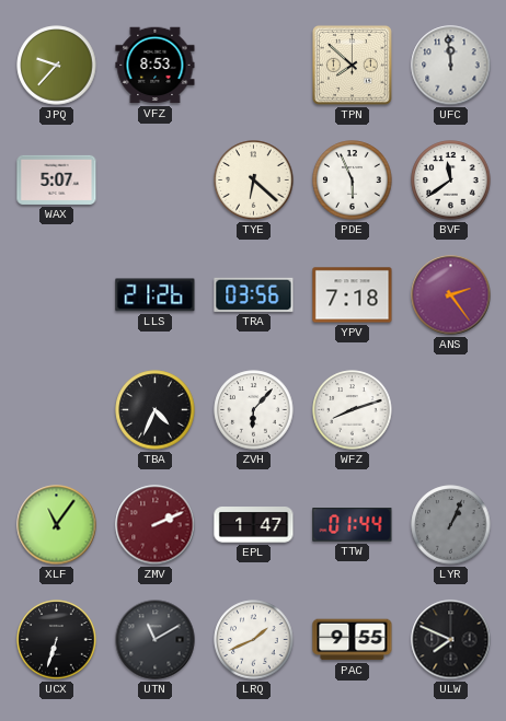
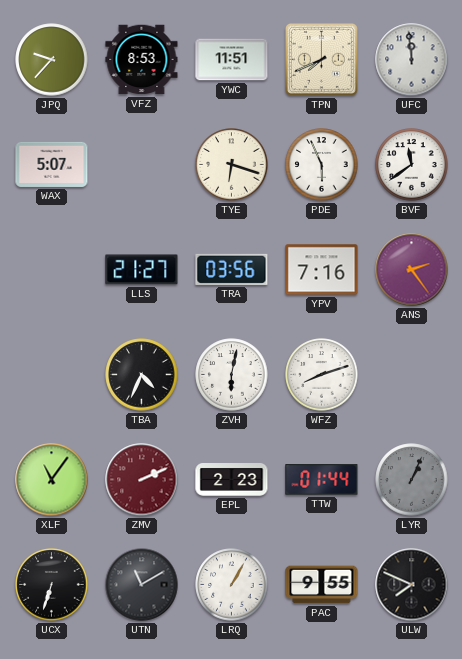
YWC: none -> 11:51 (232, 60)
TPN: 7:52 -> 7:41 (321, 59)
TYE: 6:22 -> 6:18 (232, 165)
LLS: 21:26 -> 21:27 (142, 270)
YPV: 7:18 -> 7:16 (322, 270)
ZVH: 6:07 -> 6:02 (232, 375)
EPL: 1:47 -> 2:23 (232, 480)
LRQ: 1:41 -> 1:05 (232, 585)
